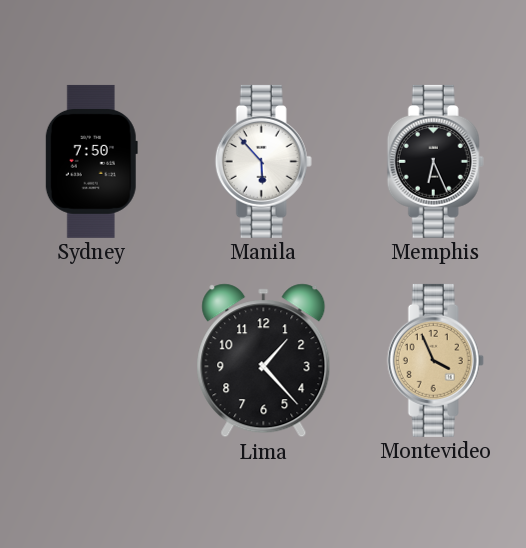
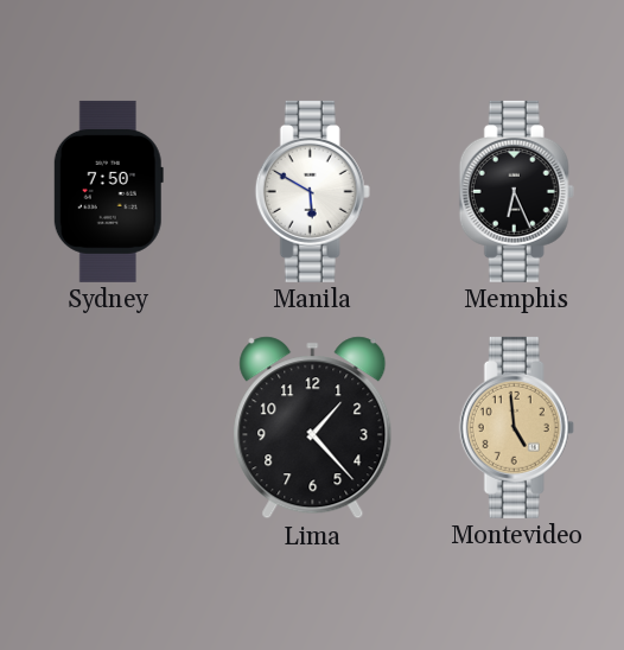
Manila: 5:53 -> 5:50 (312, 191)
Montevideo: 3:56 -> 4:59 (516, 427)
